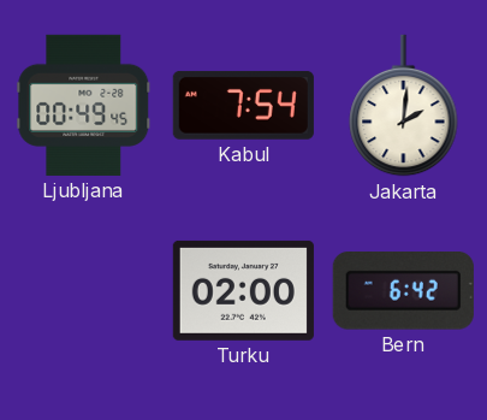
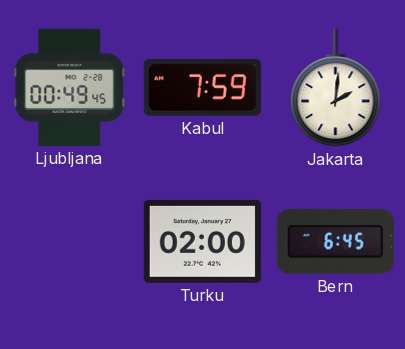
Kabul: 7:54 -> 7:59 (202, 87)
Bern: 6:42 -> 6:45 (335, 242)
